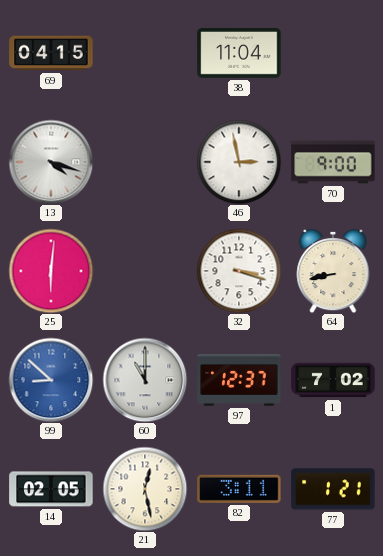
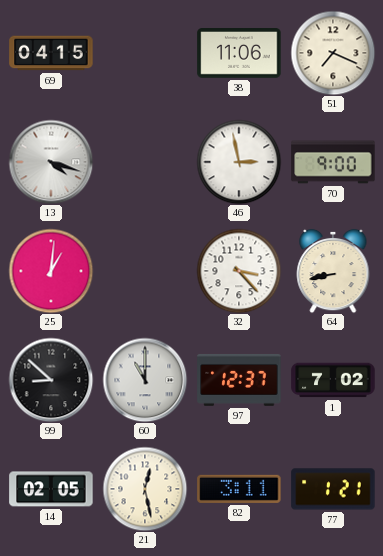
38: 11:04 -> 11:06 (239, 54)
51: none -> 7:19 (333, 53)
25: 6:01 -> 1:01 (51, 271)
32: 3:18 -> 3:23 (239, 271)
99 dial: blue -> black (51, 380)
